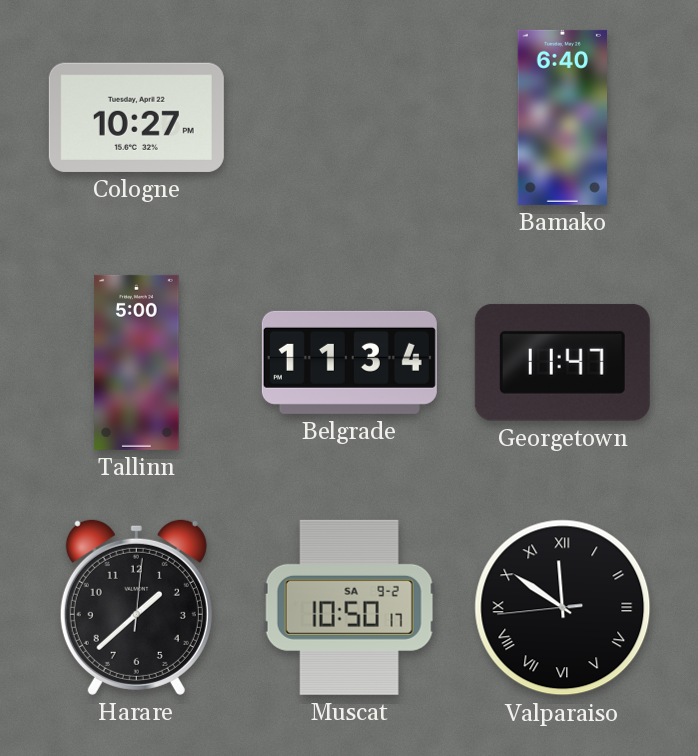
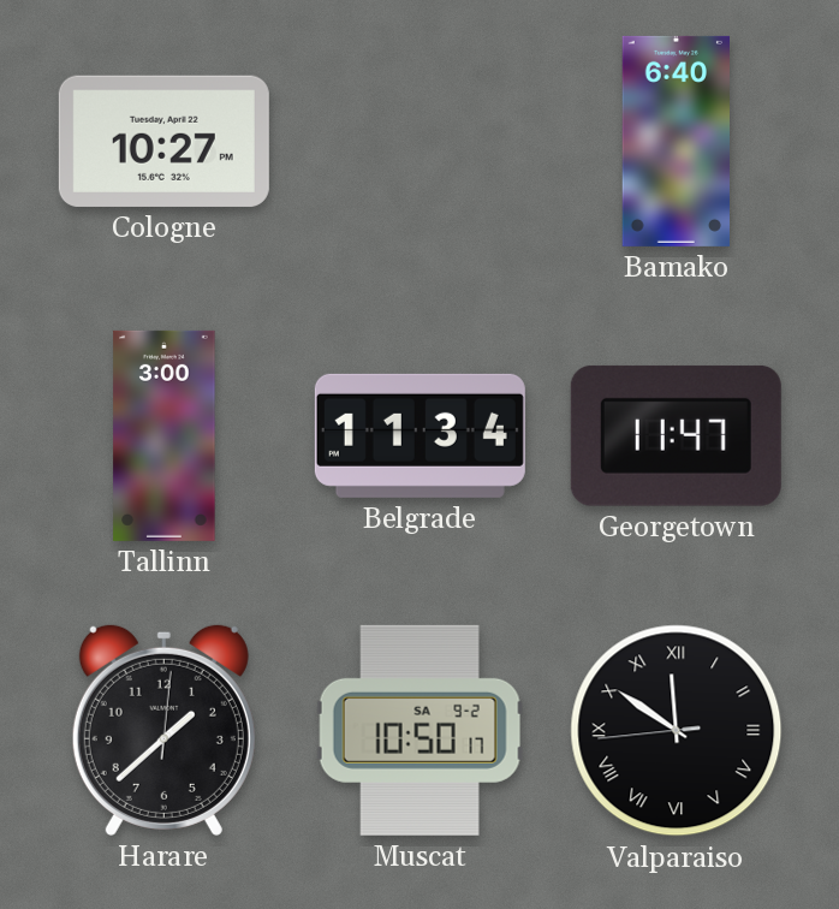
Tallinn: 5:00 -> 3:00 (165, 435)
